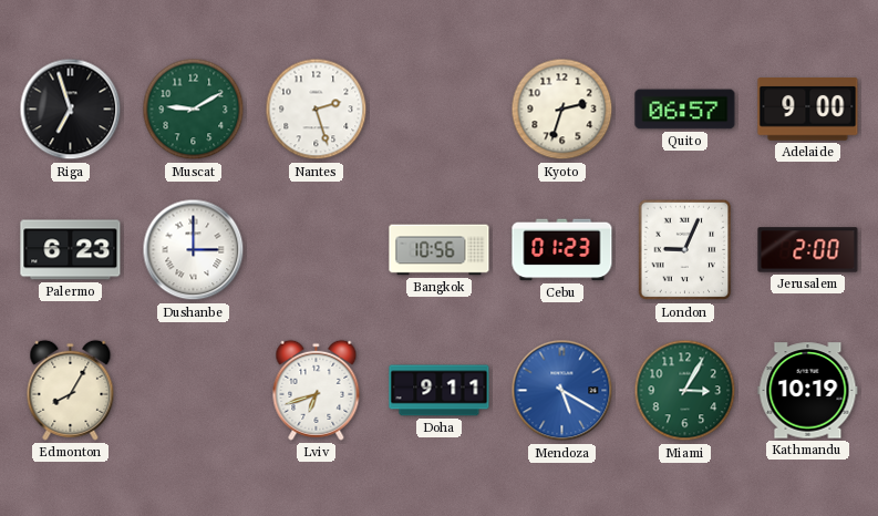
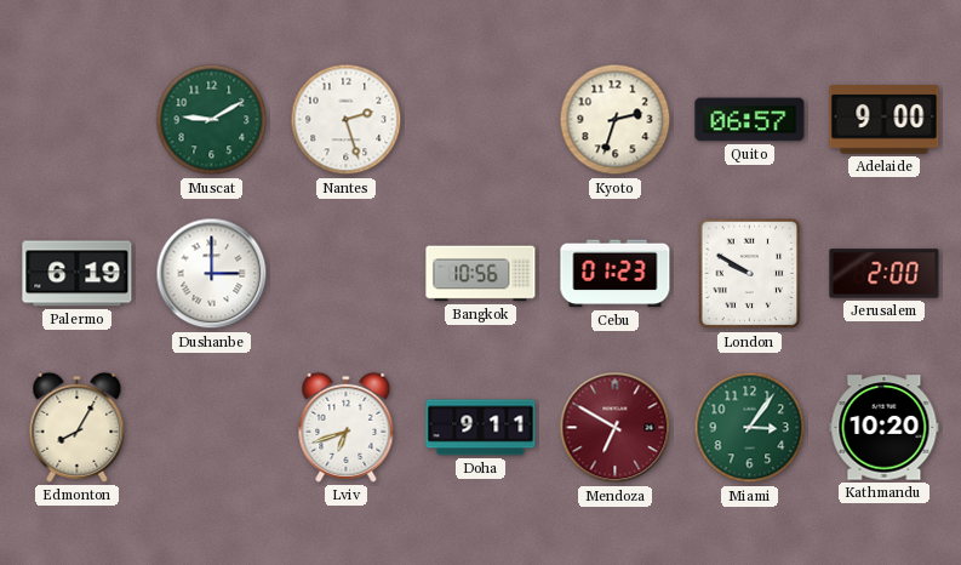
Riga: 6:57 -> none (71, 110)
Palermo: 6:23 -> 6:19 (78, 274)
London: 9:04 -> 9:50 (750, 274)
Mendoza: 5:20 -> 6:50 (616, 428)
Mendoza dial: blue -> burgundy (616, 428)
Miami: 3:05 -> 3:06 (750, 428)
Kathmandu: 10:19 -> 10:20 (885, 428)
